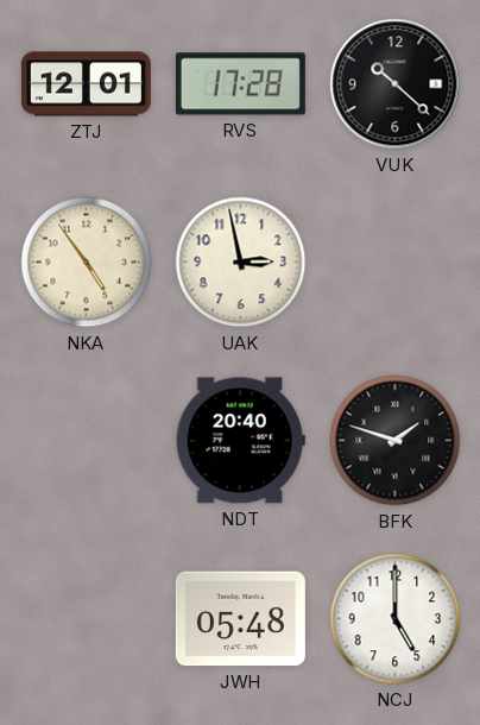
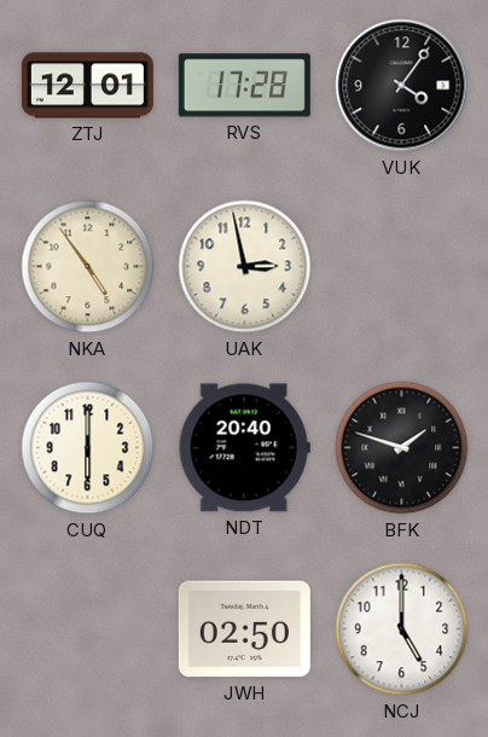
VUK: 10:22 -> 4:06 (402, 86)
CUQ: none -> 6:00 (88, 448)
JWH: 05:48 -> 02:50 (244, 629)
